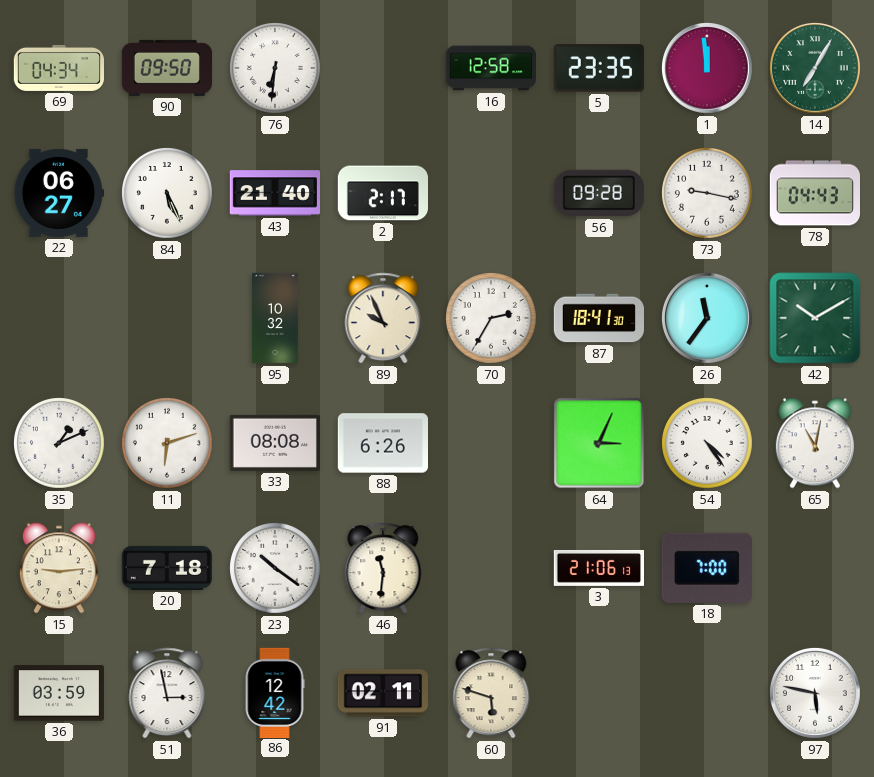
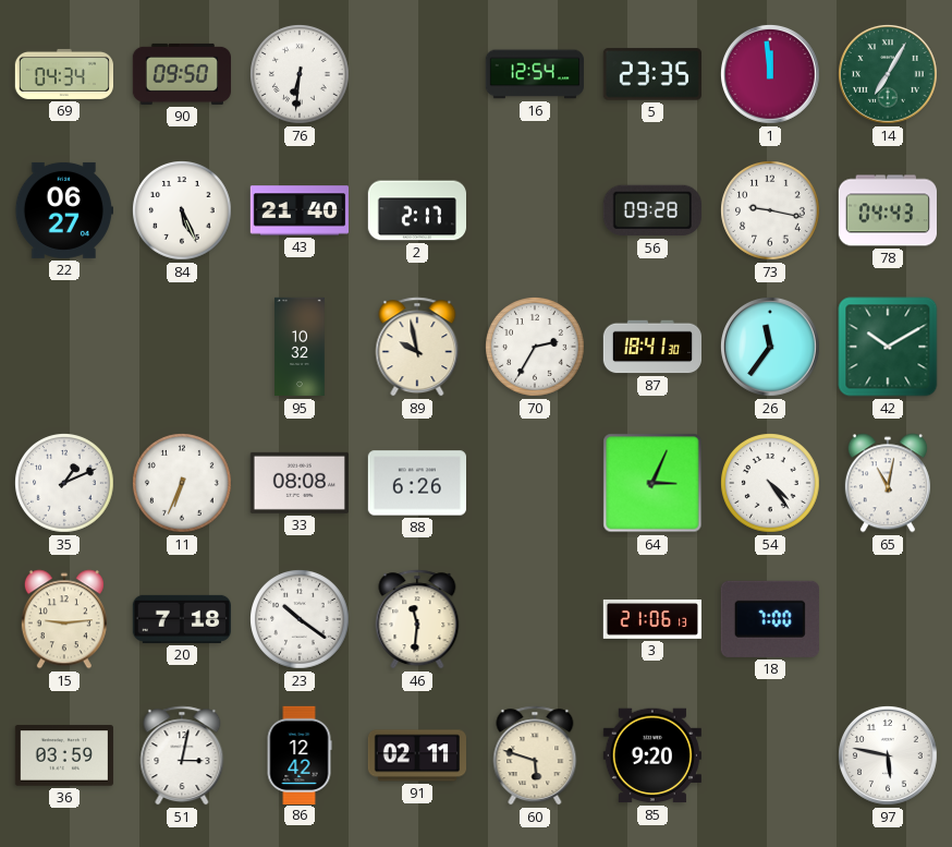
16: 12:58 -> 12:54 (534, 74)
89: 9:56 -> 9:58 (417, 347)
11: 6:12 -> 6:34 (183, 484)
51: 2:58 -> 3:02 (182, 755)
85: none -> 9:20 (652, 755)
